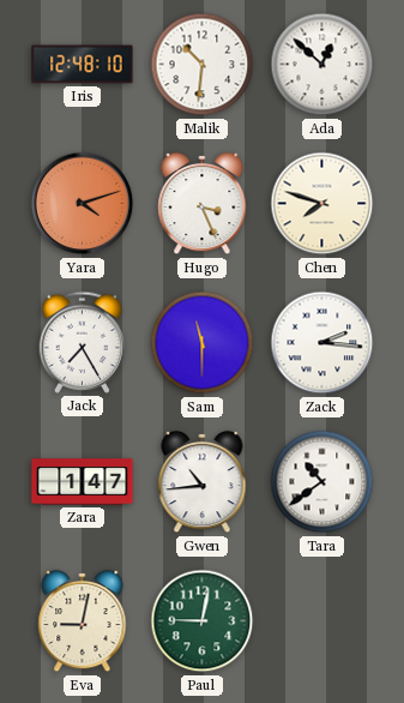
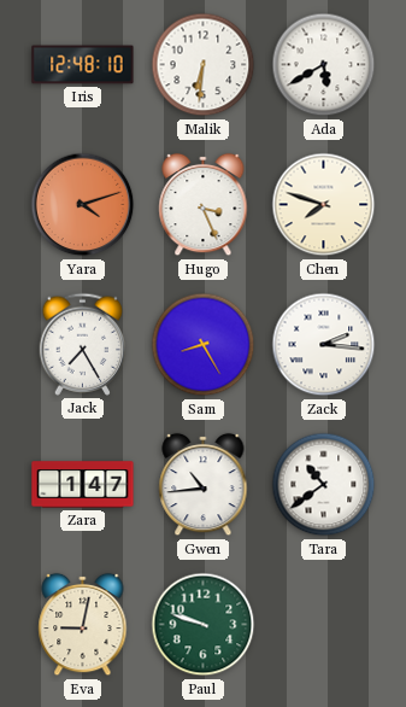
Malik: 10:31 -> 6:31 (204, 65)
Ada: 12:52 -> 5:40 (324, 65)
Sam: 11:30 -> 8:25 (204, 345)
Paul: 9:02 -> 9:48 (204, 625)
